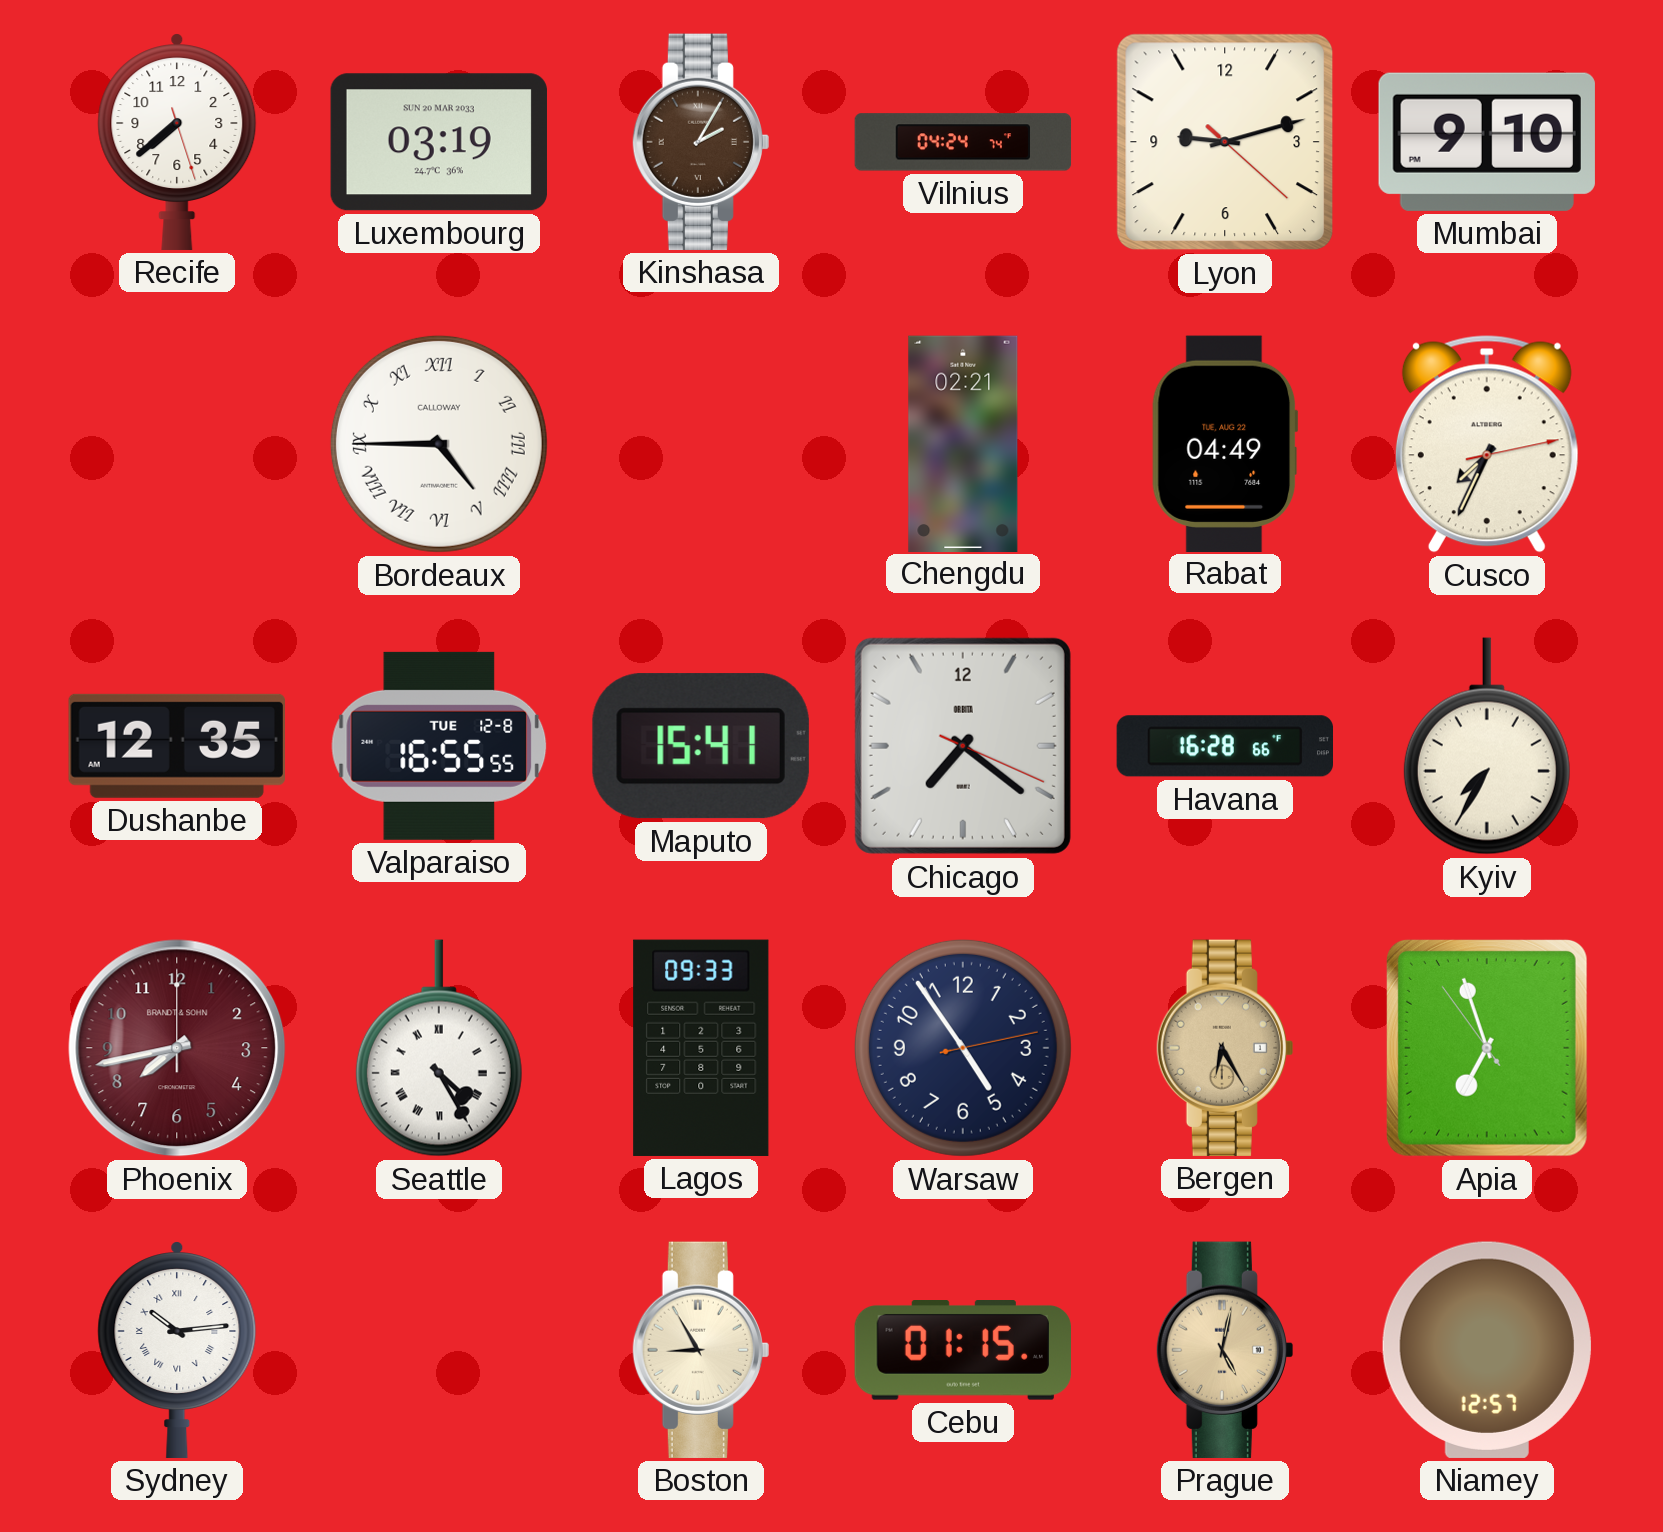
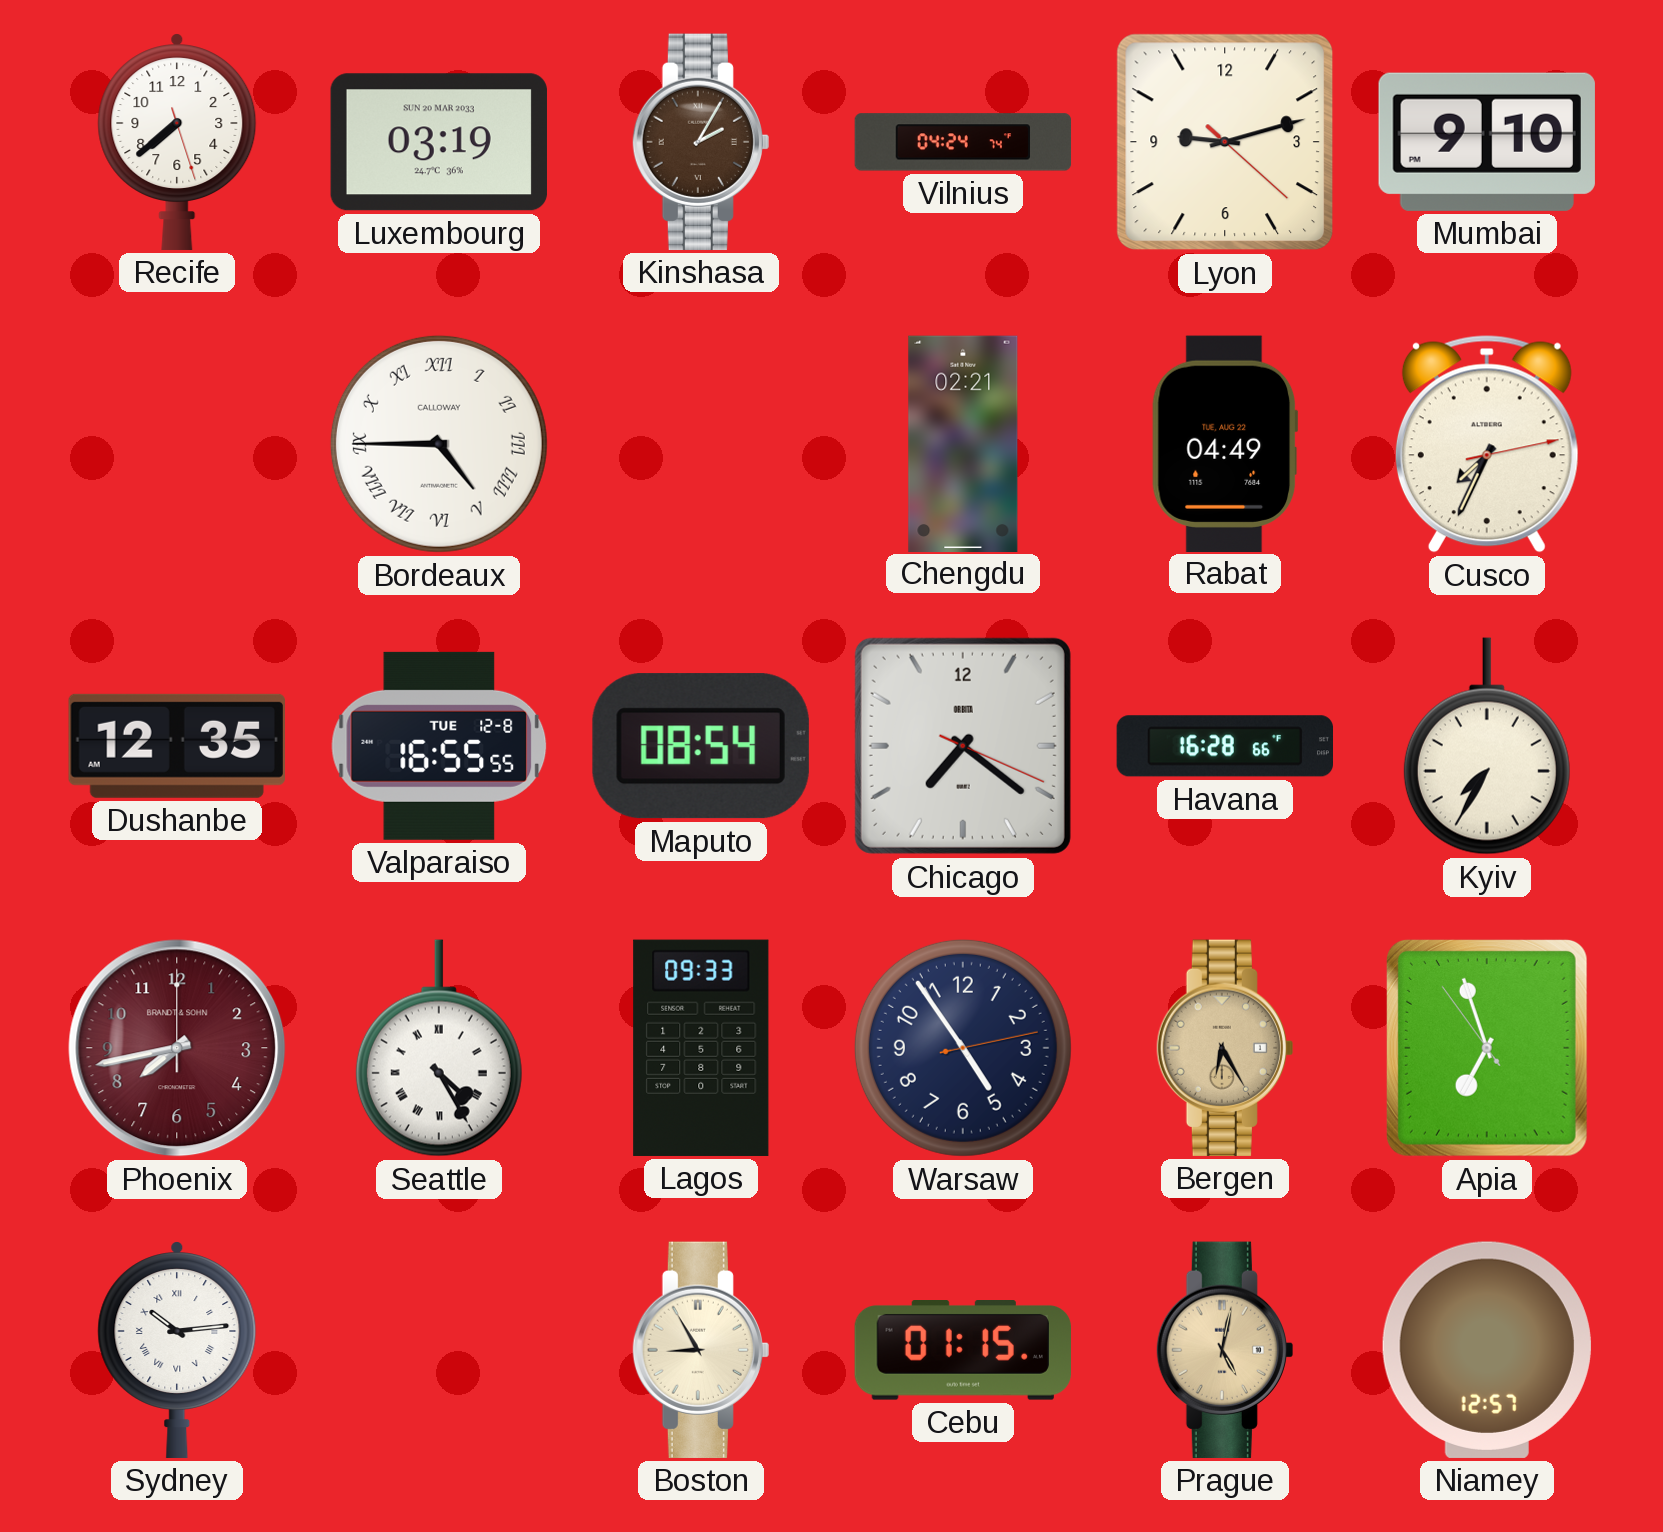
Maputo: 15:41 -> 08:54 (701, 746)
